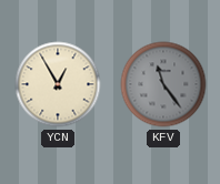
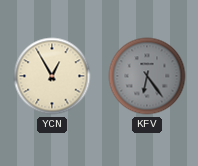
KFV: 11:24 -> 6:24 (147, 76)
